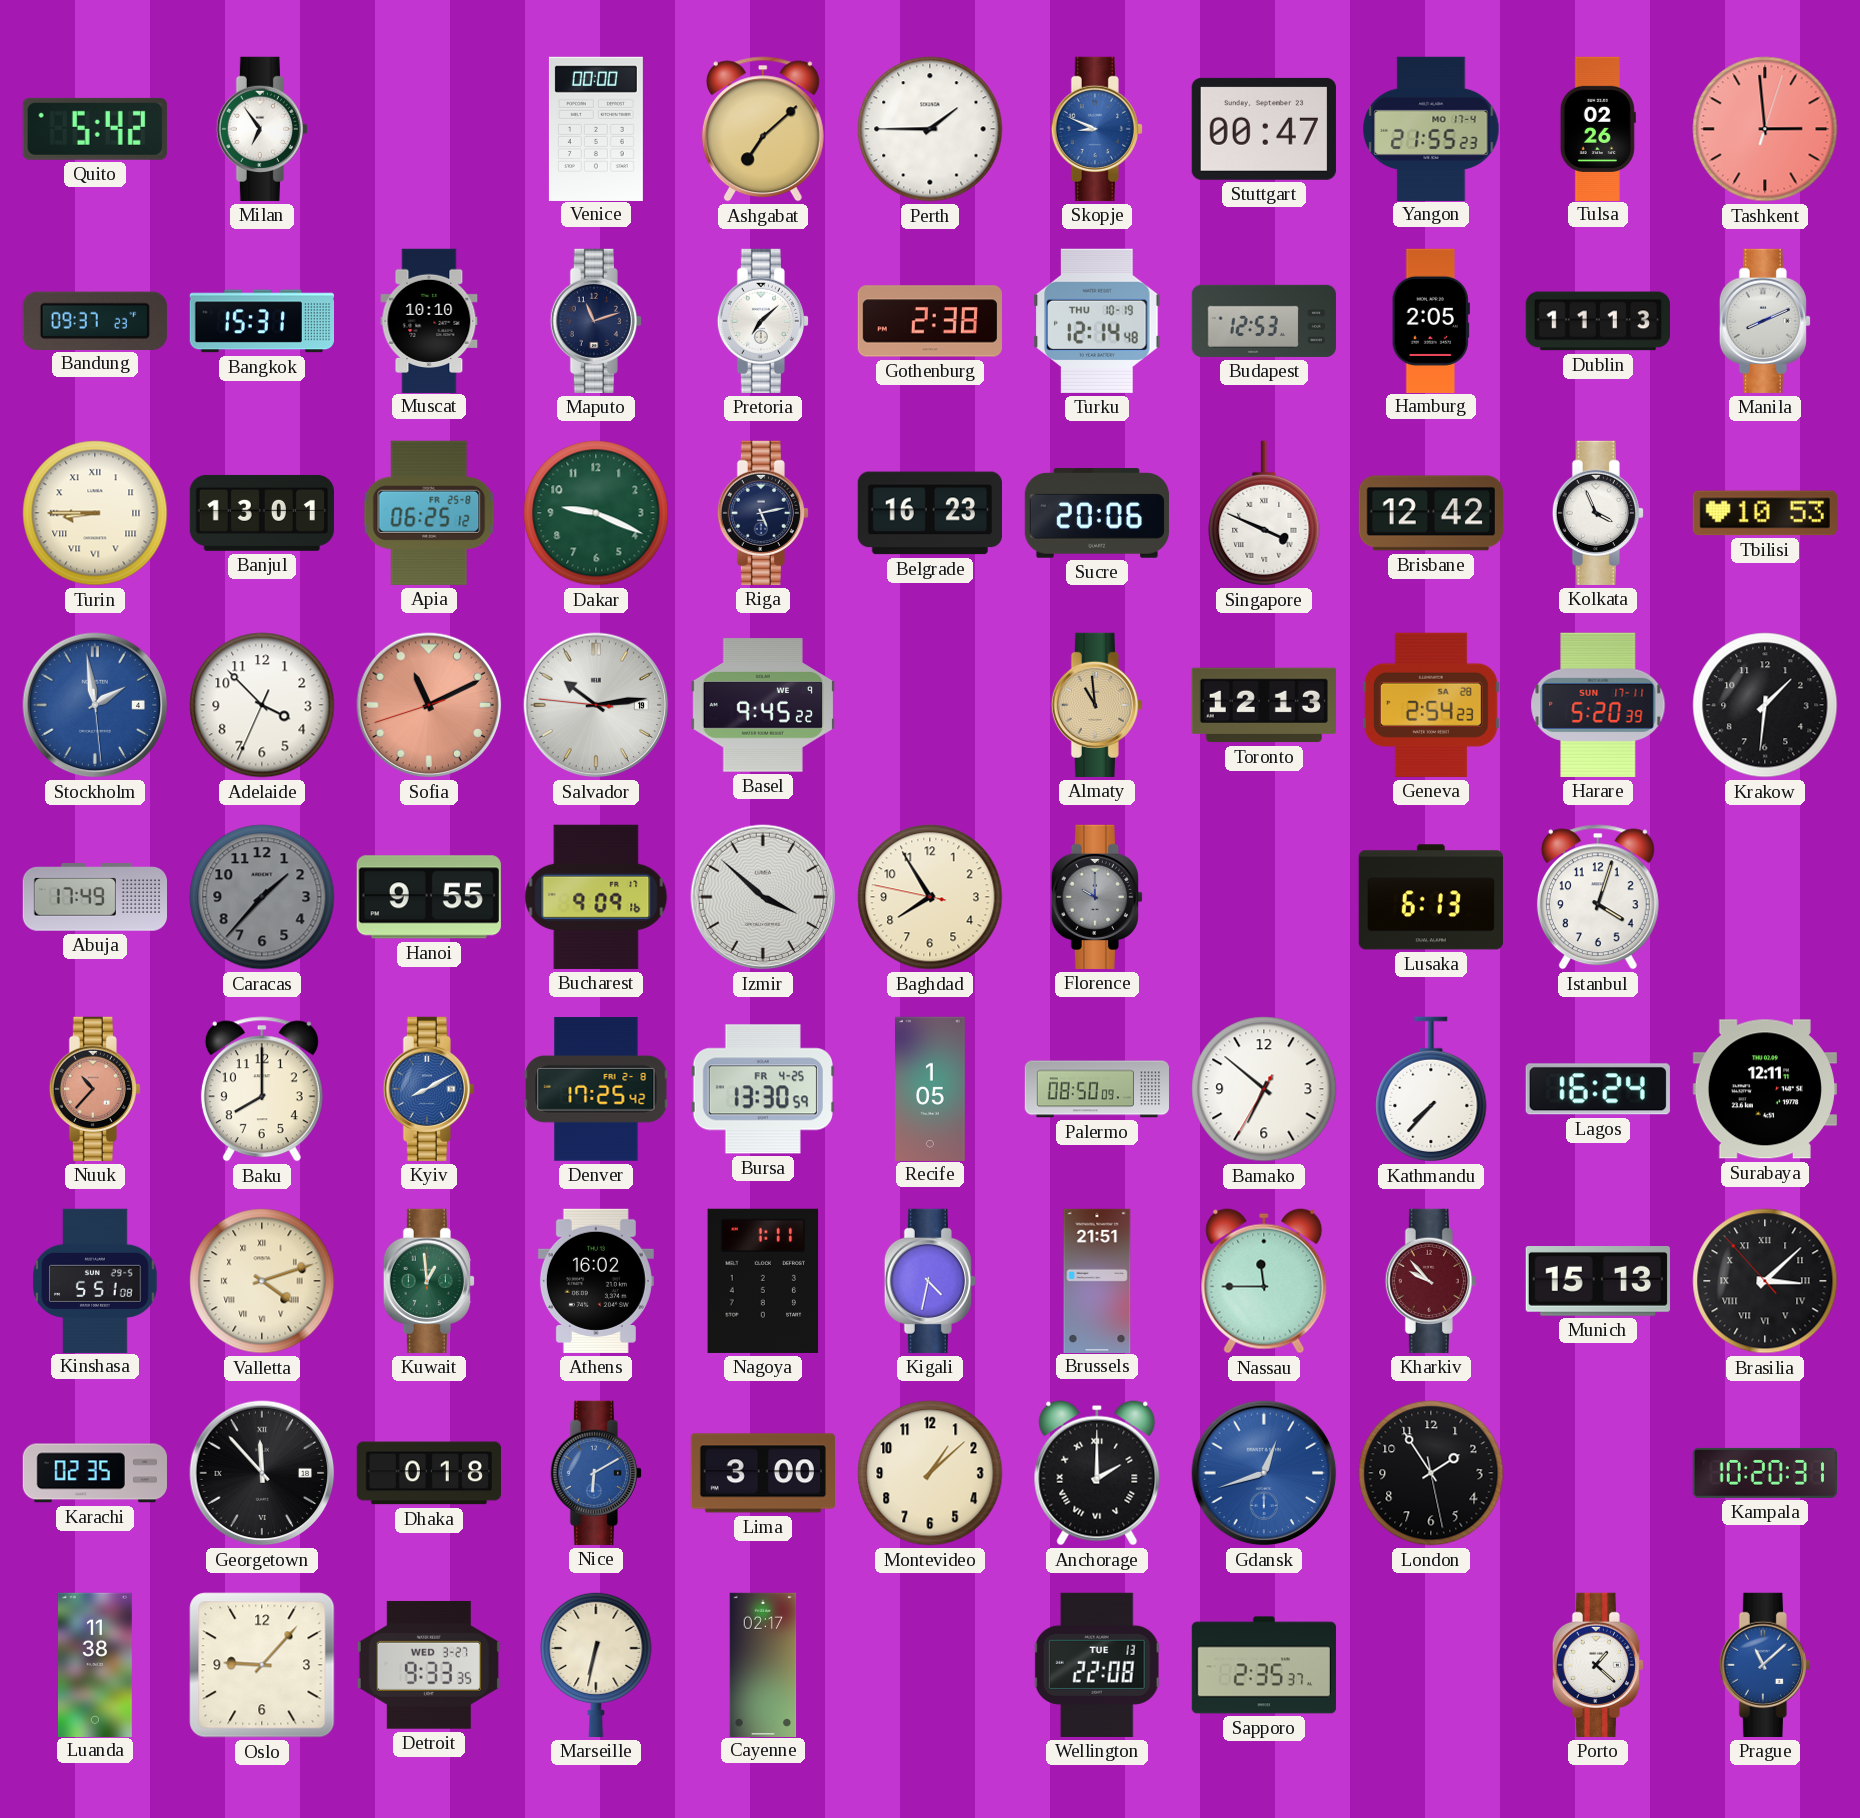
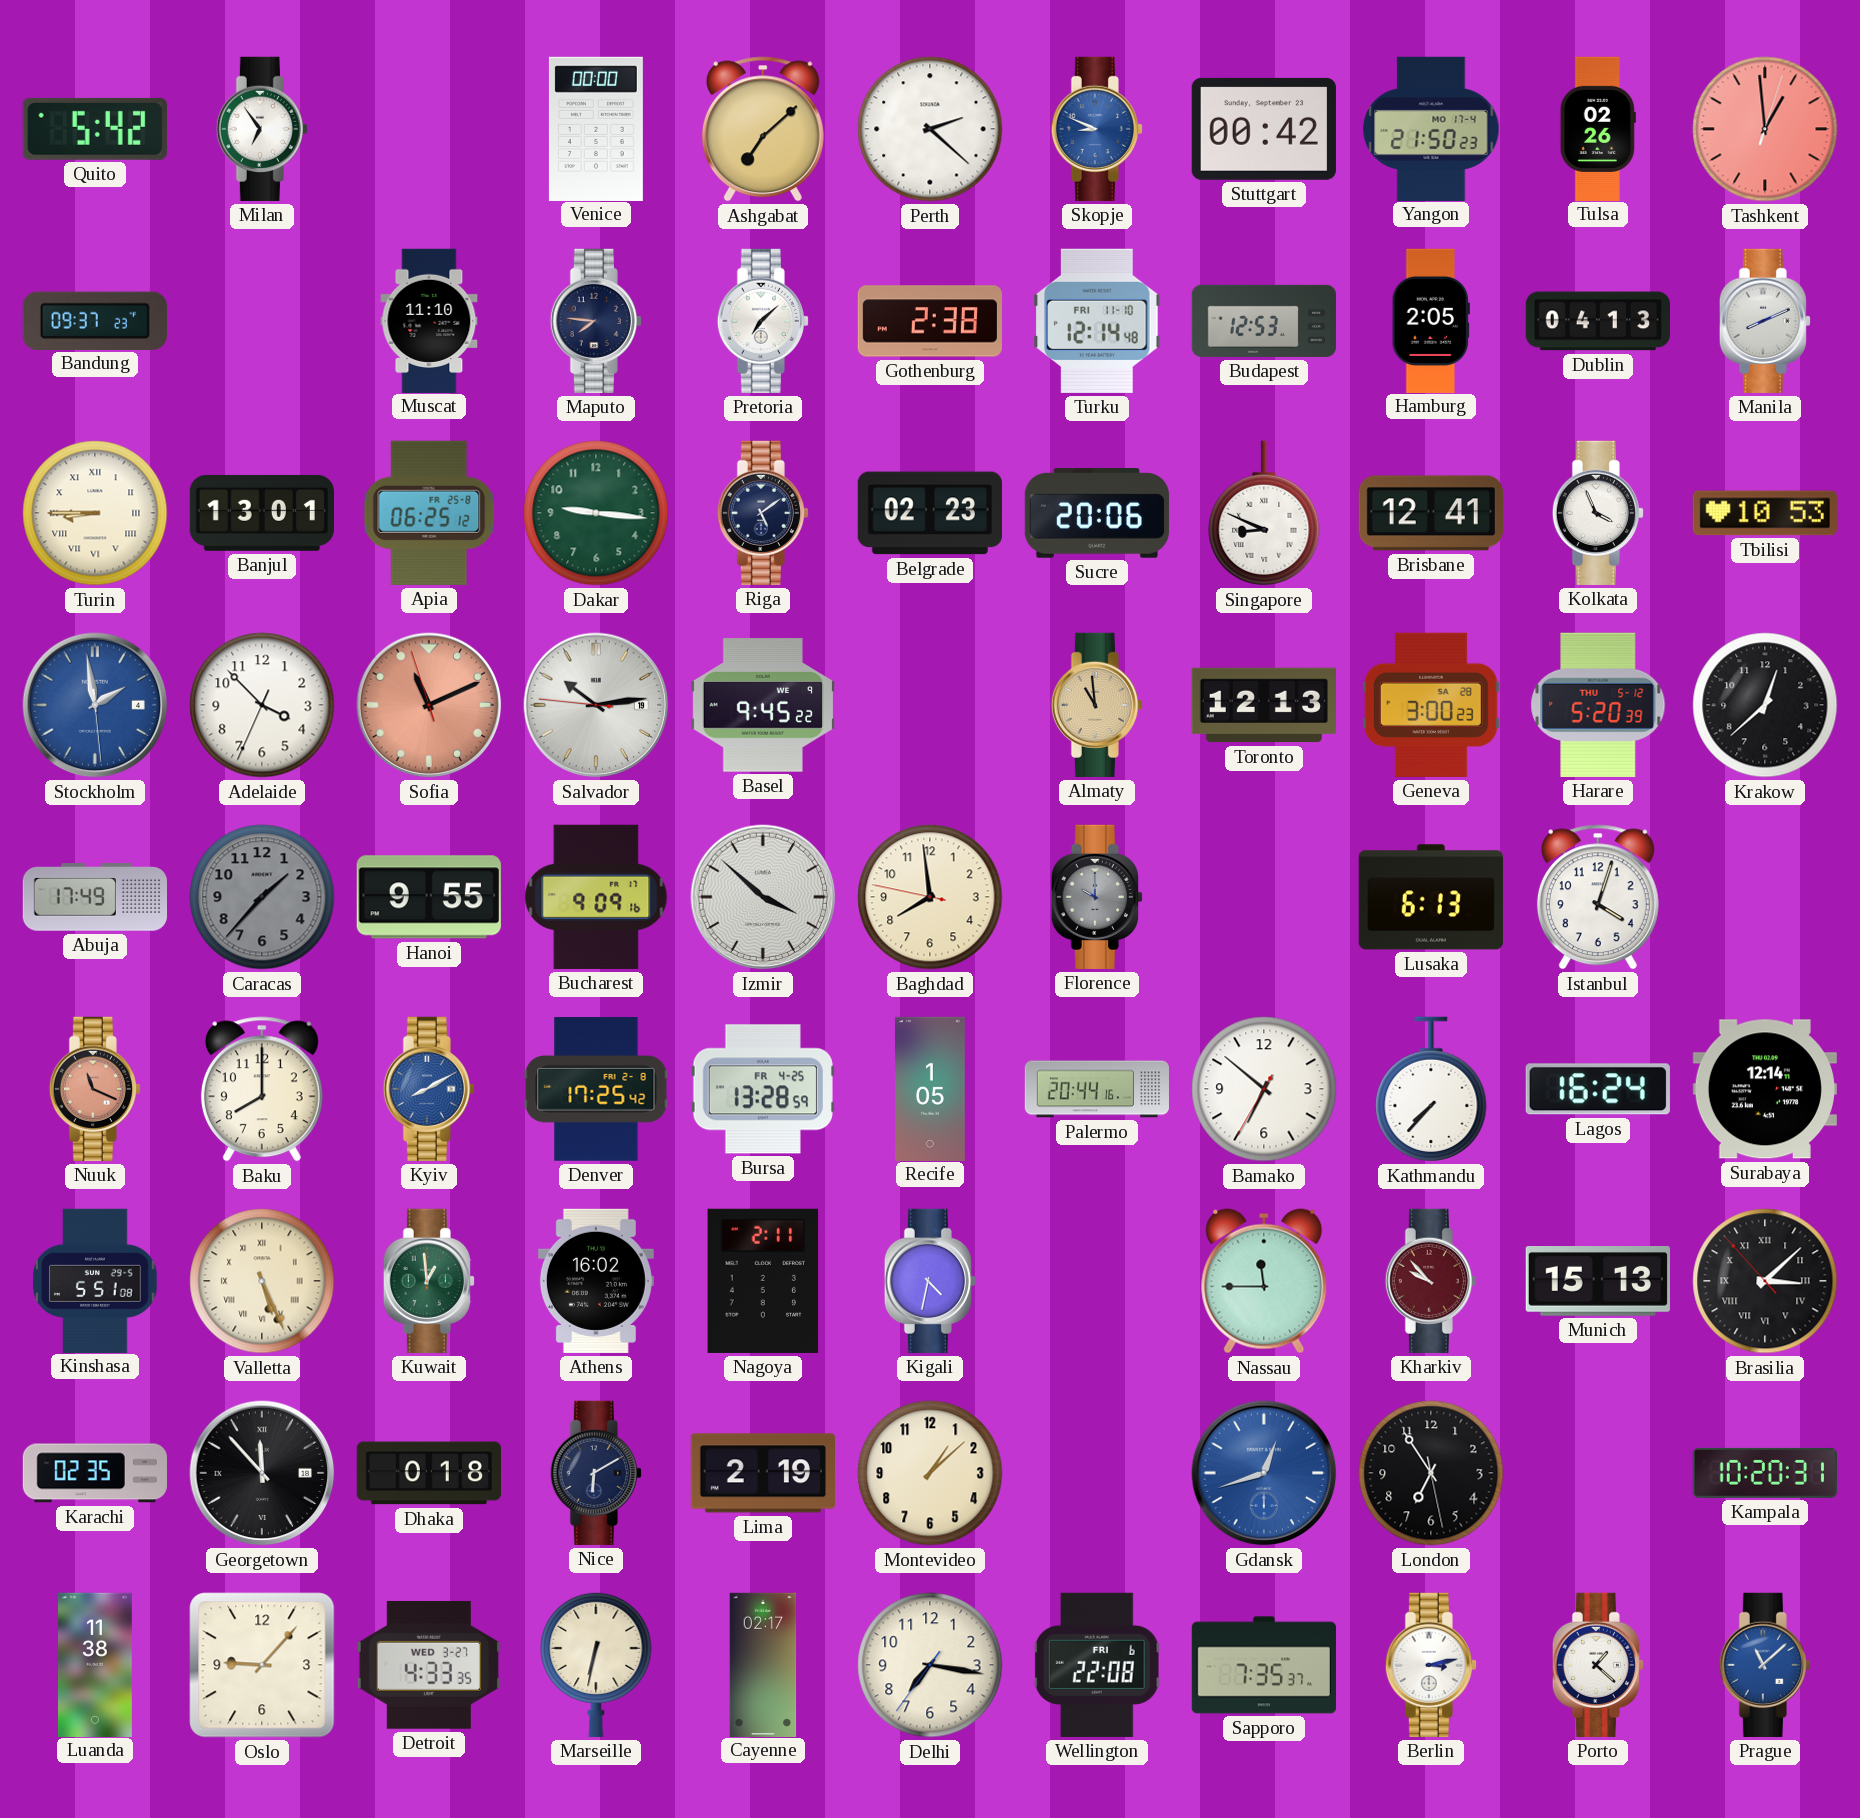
Perth: 1:45 -> 2:22 (930, 129)
Stuttgart: 00:47 -> 00:42 (1264, 129)
Yangon: 21:55 -> 21:50 (1431, 128)
Tashkent: 2:59 -> 12:59 (1765, 129)
Bangkok: 15:31 -> none (261, 321)
Muscat: 10:10 -> 11:10 (429, 320)
Maputo: 11:12 -> 7:46 (596, 321)
Turku date: THU 10-19 -> FRI 11-10 (1097, 321)
Dublin: 11:13 -> 04:13 (1598, 321)
Dakar: 9:19 -> 9:16 (596, 513)
Riga: 5:13 -> 5:09 (763, 513)
Belgrade: 16:23 -> 02:23 (930, 513)
Singapore: 3:49 -> 8:49 (1264, 513)
Brisbane: 12:42 -> 12:41 (1430, 513)
Sofia: 11:10:42 -> 11:10:57 (429, 705)
Geneva: 2:54 -> 3:00 (1431, 705)
Harare date: SUN 17-11 -> THU 5-12 (1598, 705)
Krakow: 1:31 -> 12:38 (1765, 705)
Baghdad: 7:54 -> 7:58 (930, 897)
Nuuk: 10:37 -> 11:19 (95, 1089)
Bursa: 13:30 -> 13:28 (763, 1089)
Palermo: 08:50 -> 20:44 (1096, 1089)
Surabaya: 12:11 -> 12:14 (1765, 1089)
Valletta: 4:12 -> 5:26 (262, 1281)
Nagoya: 1:11 -> 2:11 (763, 1281)
Brussels: 21:51 -> none (1097, 1280)
Nice dial: blue -> navy (596, 1473)
Lima: 3:00 -> 2:19 (762, 1473)
Anchorage: 2:00 -> none (1097, 1473)
London: 1:54 -> 6:54 (1431, 1473)
Detroit: 9:33 -> 4:33 (429, 1665)
Delhi: none -> 7:16 (930, 1665)
Wellington date: TUE 13 -> FRI 6 (1097, 1665)
Sapporo: 2:35 -> 7:35 (1264, 1665)
Berlin: none -> 3:13 (1431, 1665)
